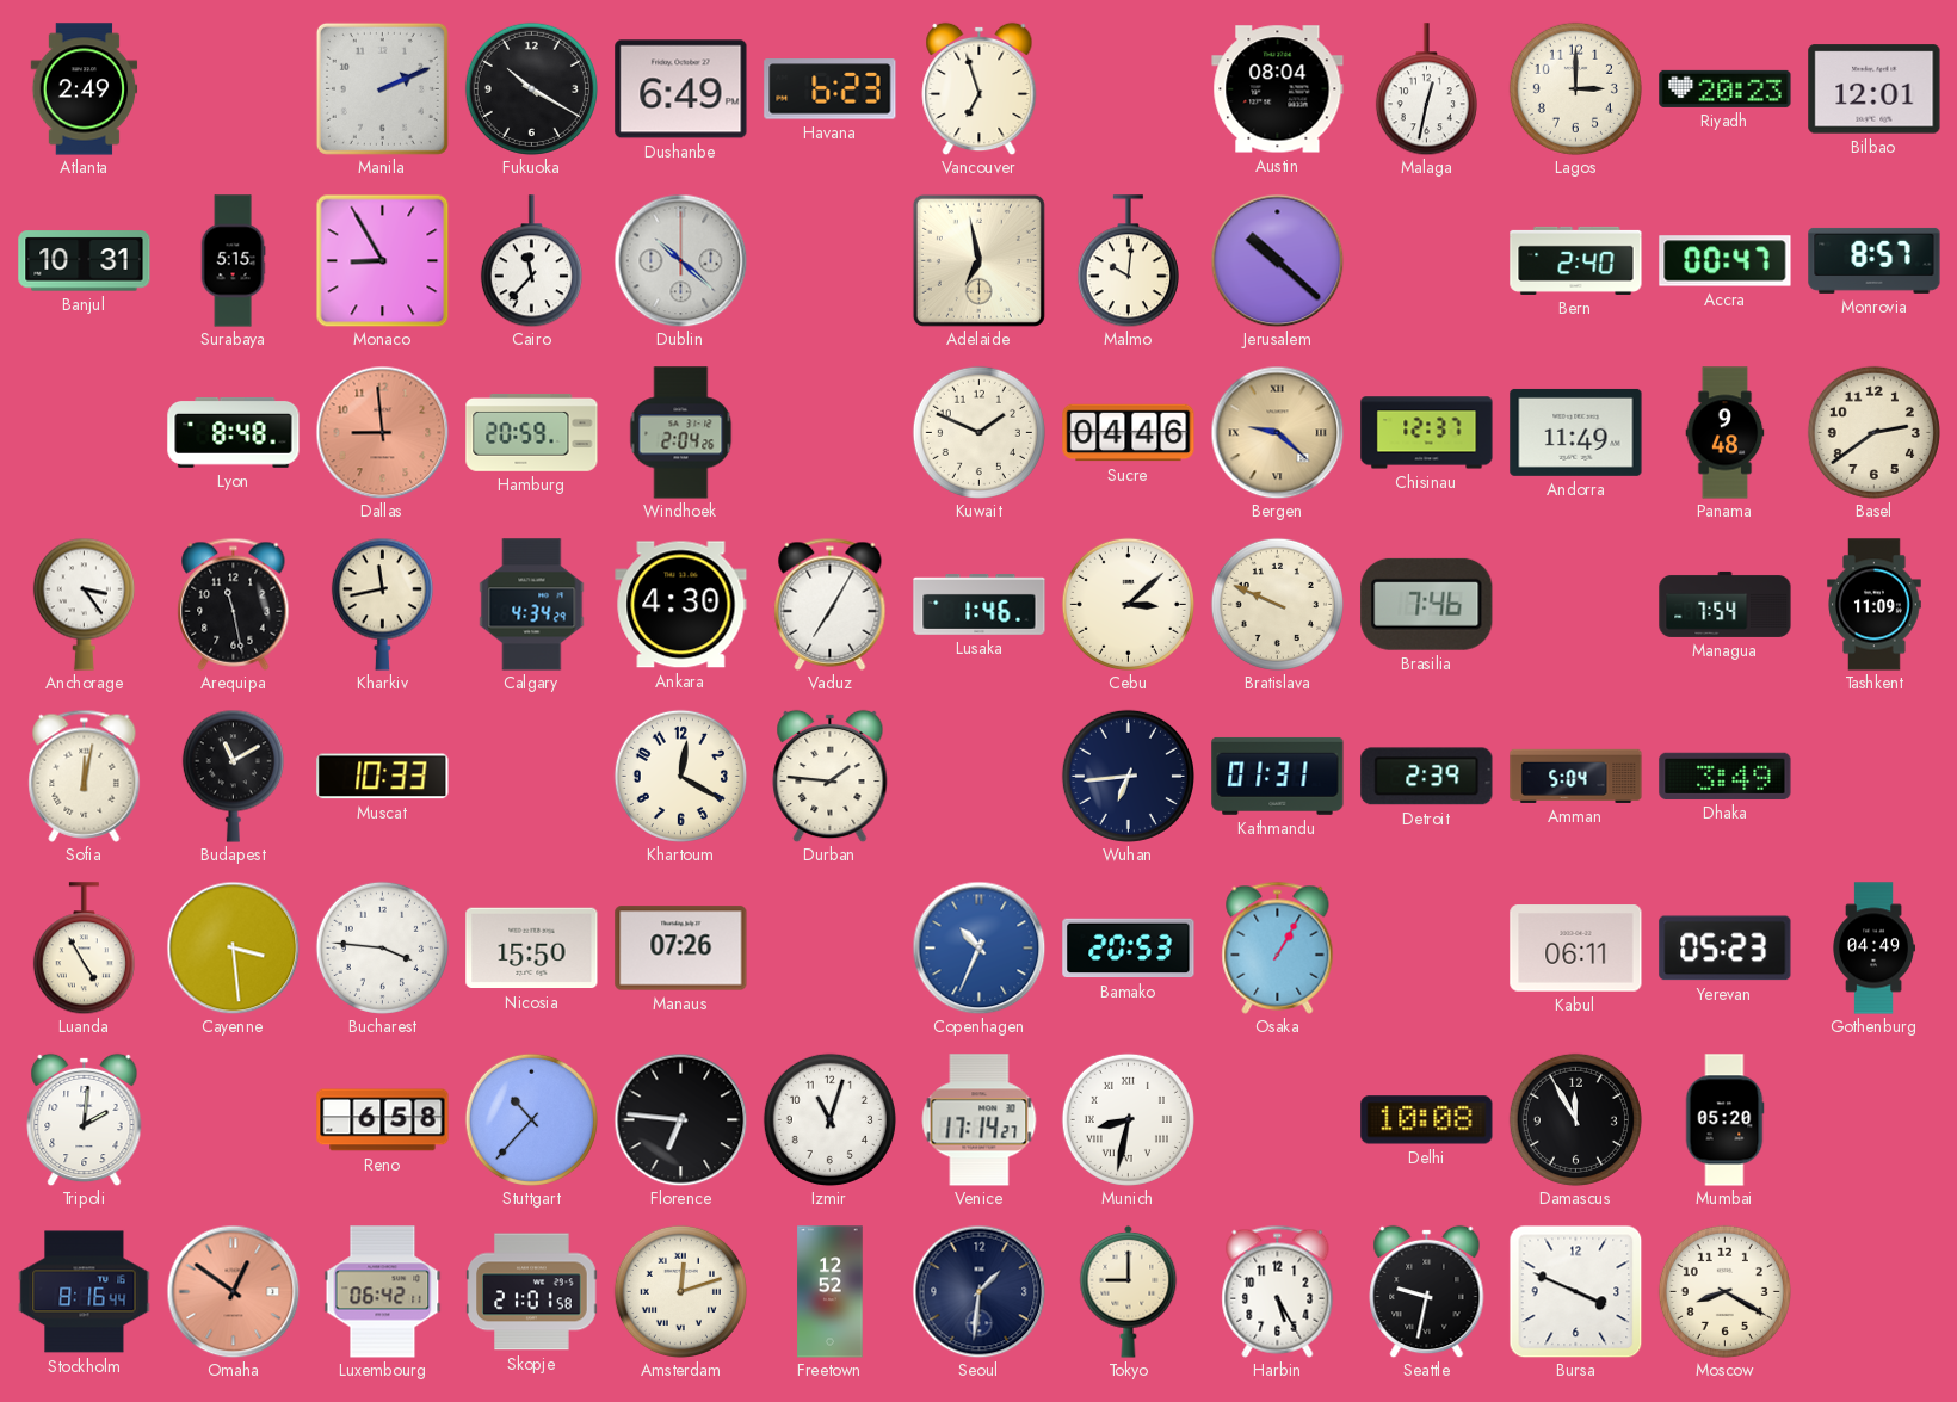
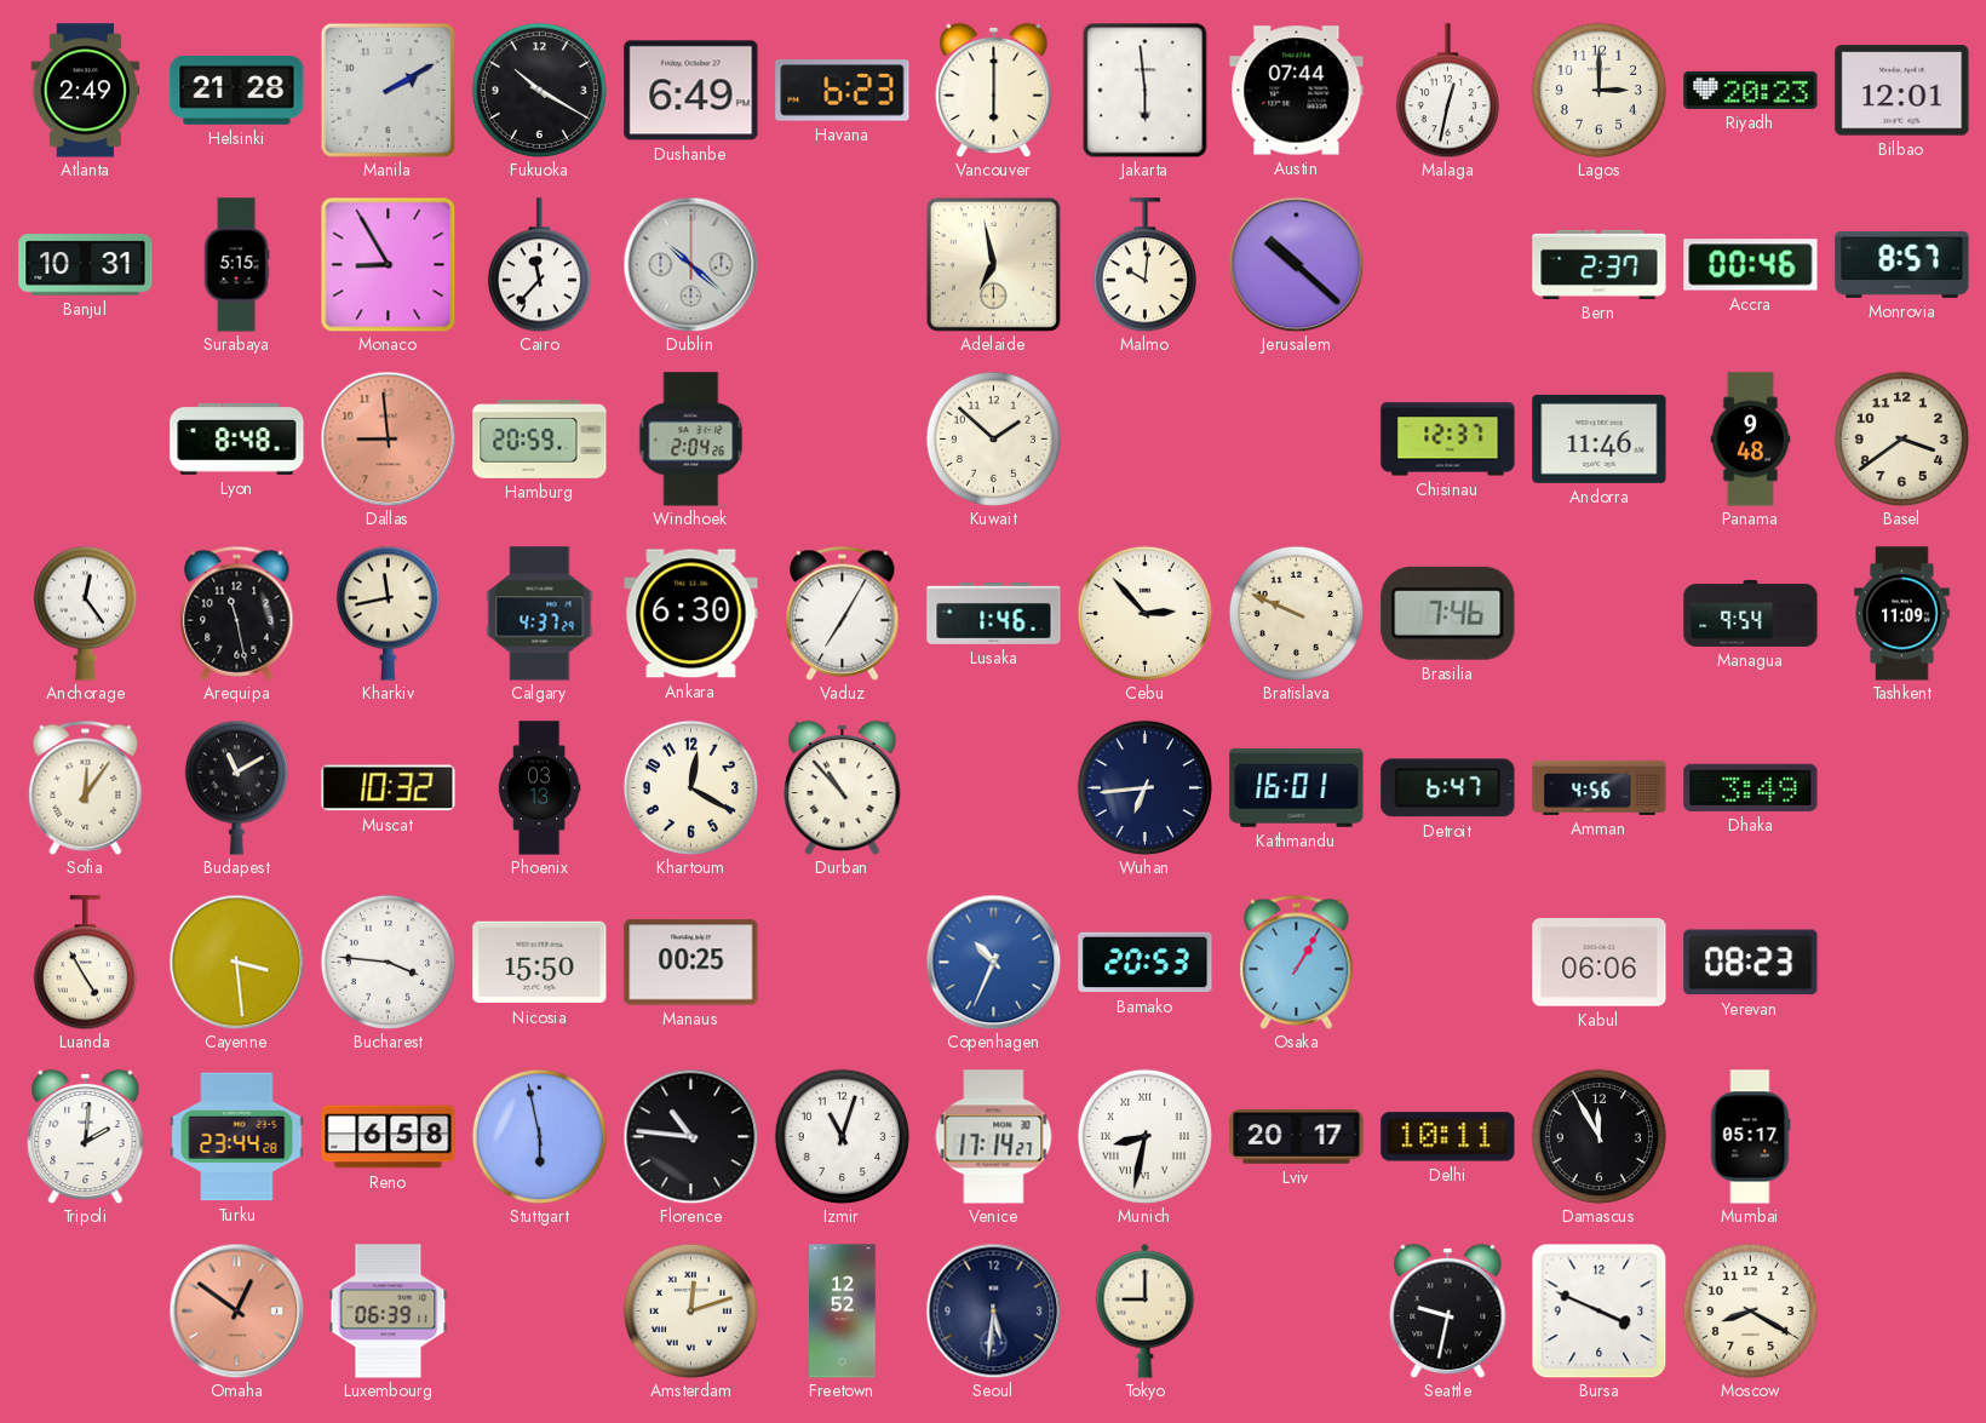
Helsinki: none -> 21:28 (237, 90)
Manila: 2:11 -> 2:10 (388, 90)
Vancouver: 6:57 -> 6:00 (994, 90)
Jakarta: none -> 5:59 (1146, 91)
Austin: 08:04 -> 07:44 (1297, 91)
Bern: 2:40 -> 2:37 (1600, 264)
Accra: 00:47 -> 00:46 (1751, 265)
Kuwait: 1:49 -> 1:52 (993, 438)
Sucre: 04:46 -> none (1129, 433)
Bergen: 9:22 -> none (1277, 432)
Andorra: 11:49 -> 11:46 (1600, 438)
Basel: 2:39 -> 3:39 (1901, 438)
Anchorage: 3:24 -> 12:24 (85, 613)
Calgary: 4:34 -> 4:37 (540, 614)
Ankara: 4:30 -> 6:30 (691, 614)
Cebu: 3:08 -> 2:53 (1144, 613)
Managua: 7:54 -> 9:54 (1751, 613)
Sofia: 12:02 -> 12:06 (86, 787)
Muscat: 10:33 -> 10:32 (389, 788)
Phoenix: none -> 03:13 (539, 788)
Durban: 1:46 -> 10:53 (843, 787)
Kathmandu: 01:31 -> 16:01 (1297, 787)
Detroit: 2:39 -> 6:47 (1448, 788)
Amman: 5:04 -> 4:56 (1600, 787)
Manaus: 07:26 -> 00:25 (691, 963)
Kabul: 06:11 -> 06:06 (1600, 963)
Yerevan: 05:23 -> 08:23 (1751, 963)
Gothenburg: 04:49 -> none (1873, 949)
Turku: none -> 23:44 (237, 1137)
Stuttgart: 10:37 -> 5:58 (539, 1136)
Florence: 6:46 -> 10:46 (690, 1136)
Lviv: none -> 20:17 (1297, 1137)
Delhi: 10:08 -> 10:11 (1448, 1137)
Mumbai: 05:20 -> 05:17 (1750, 1137)
Stockholm: 8:16 -> none (85, 1292)
Luxembourg: 06:42 -> 06:39 (389, 1312)
Skopje: 21:01 -> none (532, 1292)
Seoul: 1:31 -> 5:31 (993, 1310)
Harbin: 5:25 -> none (1278, 1291)
